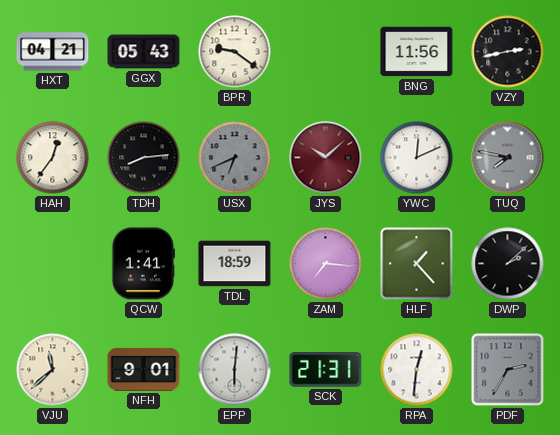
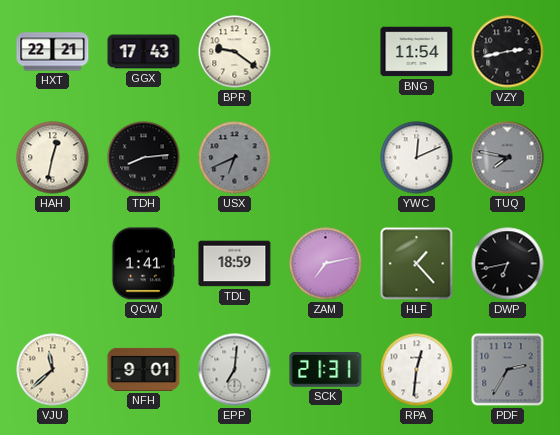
HXT: 04:21 -> 22:21 (53, 52)
GGX: 05:43 -> 17:43 (144, 52)
BNG: 11:56 -> 11:54 (417, 52)
HAH: 12:36 -> 12:32 (53, 158)
JYS: 10:08 -> none (326, 158)
ZAM: 7:16 -> 7:13 (326, 264)
DWP: 2:08 -> 6:43 (508, 264)
EPP: 6:01 -> 7:01 (235, 370)
